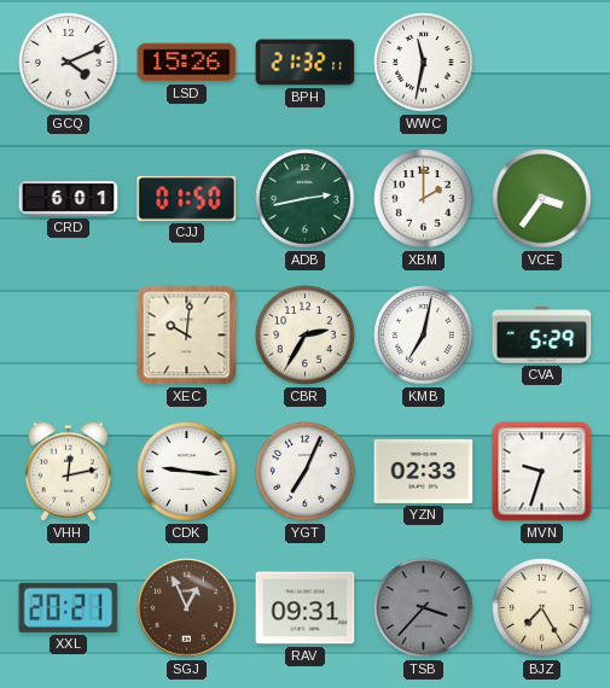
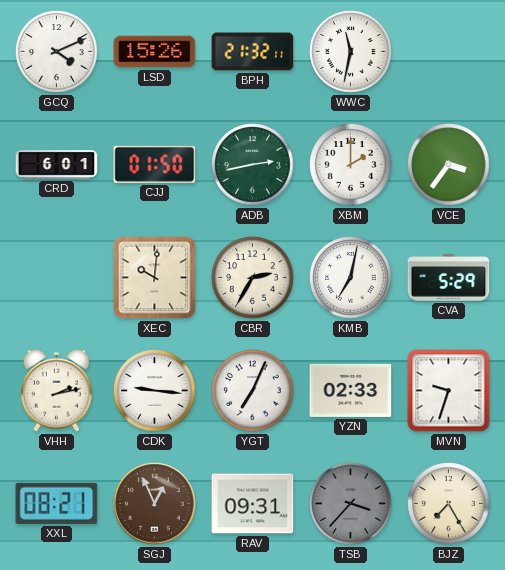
VHH: 12:13 -> 2:13 (56, 390)
XXL: 20:21 -> 08:21 (57, 503)
